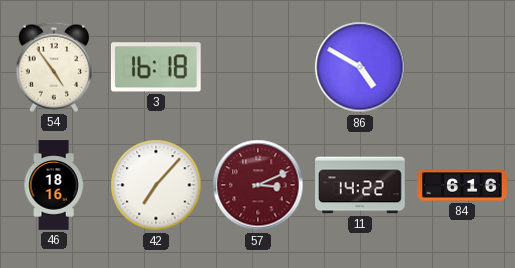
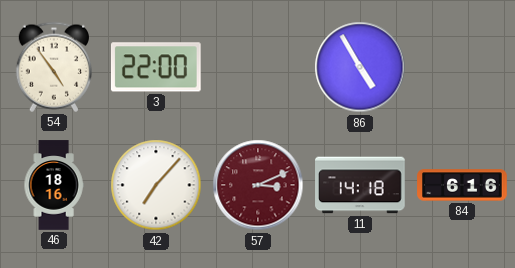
3: 16:18 -> 22:00 (156, 67)
86: 4:50 -> 4:55 (360, 67)
11: 14:22 -> 14:18 (360, 185)
